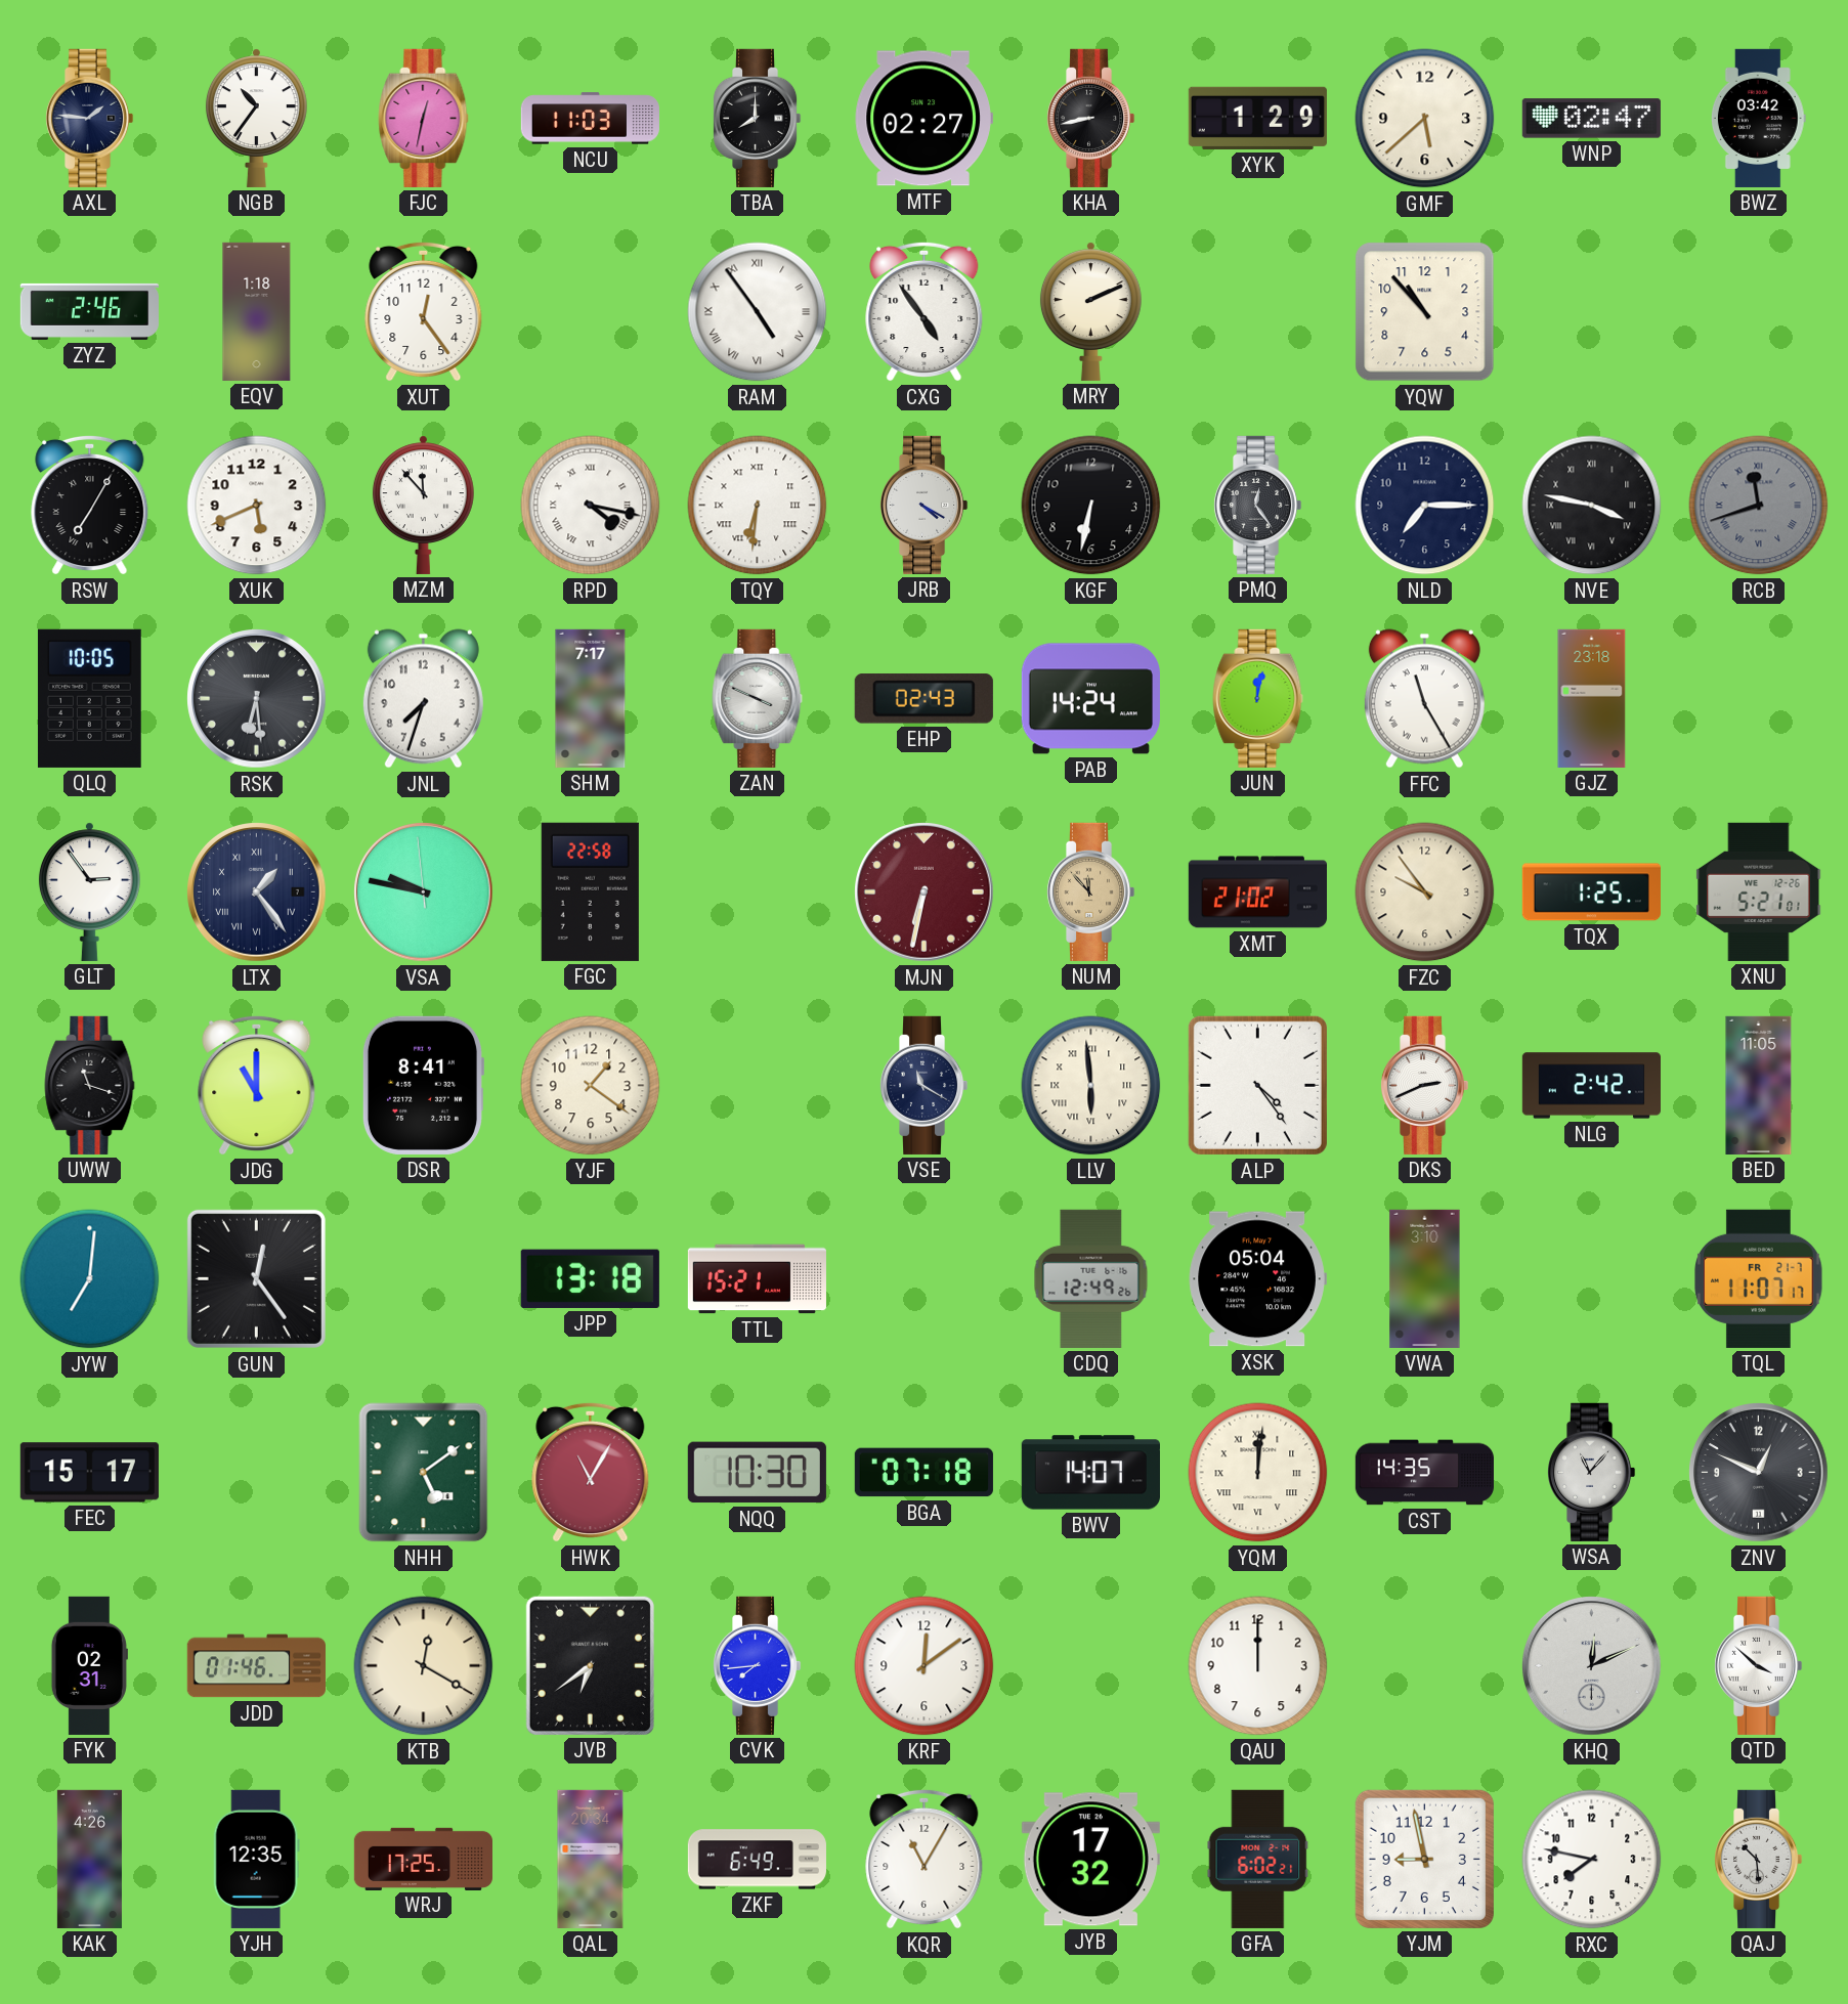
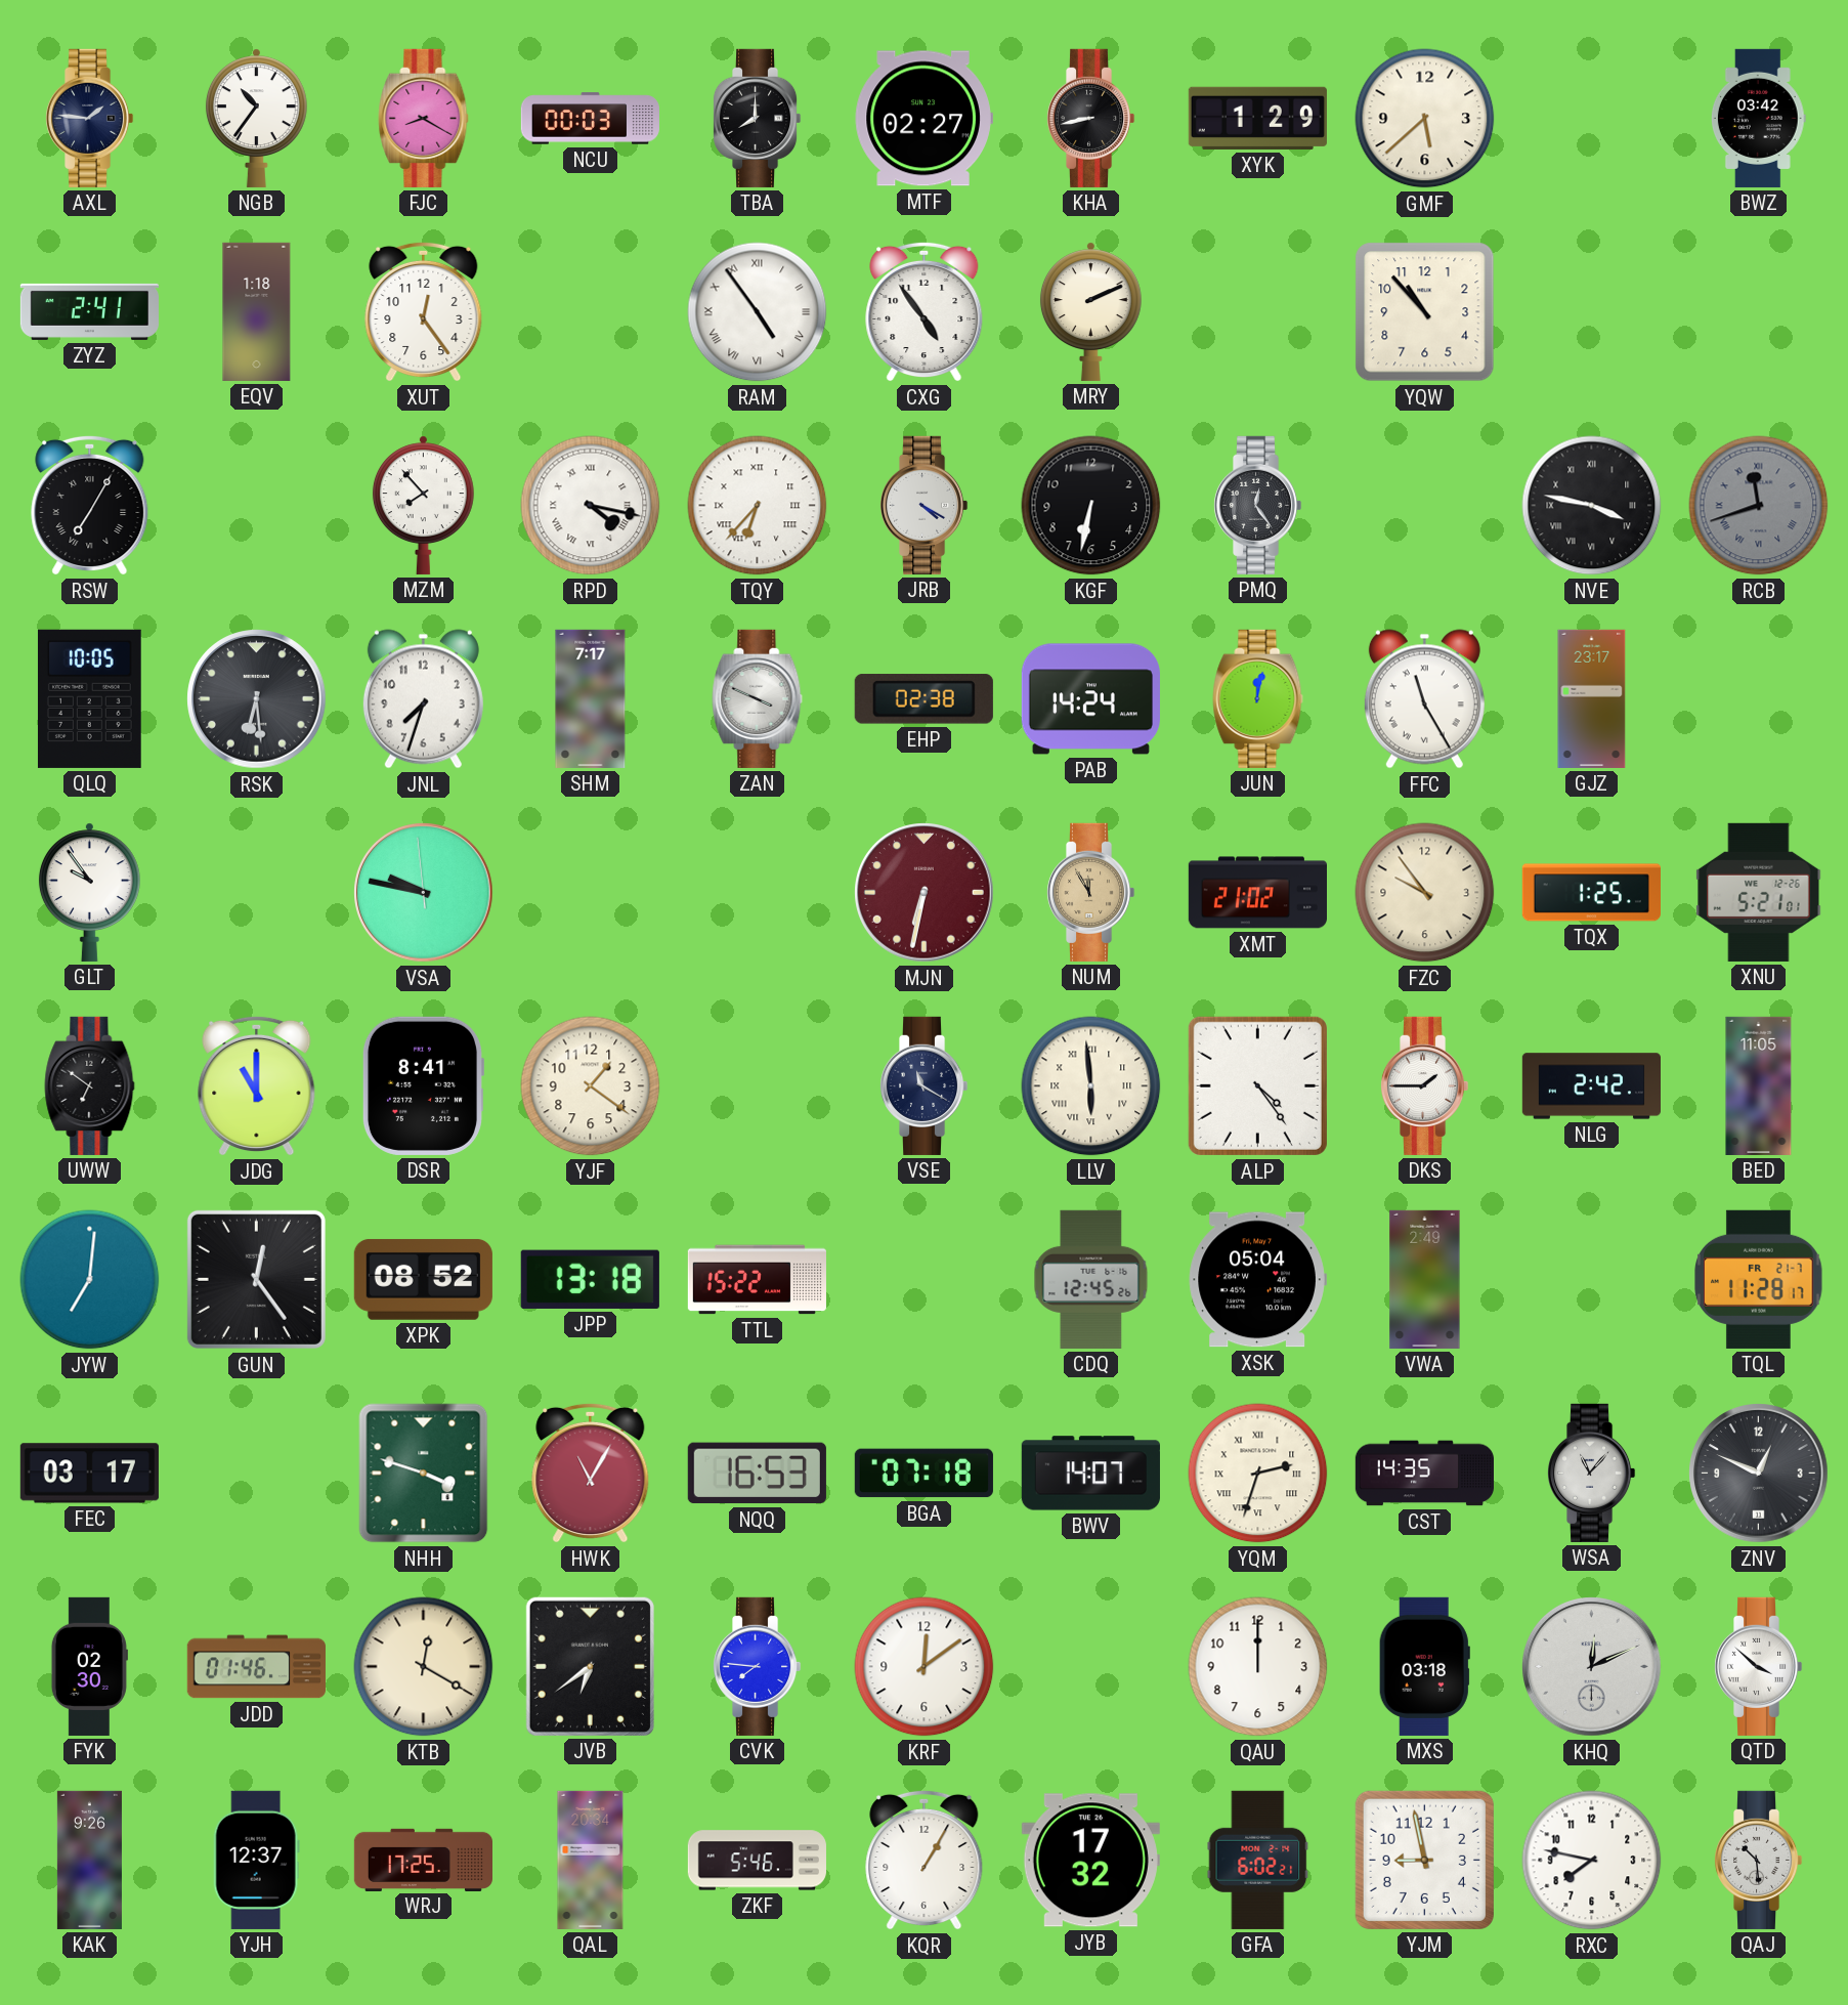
FJC: 12:32 -> 8:20 (424, 118)
NCU: 11:03 -> 00:03 (590, 119)
WNP: 02:47 -> none (1591, 119)
ZYZ: 2:46 -> 2:41 (89, 311)
XUK: 5:41 -> none (257, 506)
MZM: 11:53 -> 7:53 (423, 505)
TQY: 6:31 -> 6:37 (758, 506)
NLD: 7:15 -> none (1425, 506)
EHP: 02:43 -> 02:38 (923, 699)
GJZ: 23:18 -> 23:17 (1592, 698)
GLT: 2:54 -> 9:54 (89, 892)
LTX: 1:24 -> none (257, 892)
FGC: 22:58 -> none (590, 891)
NUM: 11:53 -> 11:55 (1090, 892)
UWW: 11:18 -> 6:51 (90, 1085)
DKS: 2:41 -> 1:45 (1424, 1085)
XPK: none -> 08:52 (423, 1279)
TTL: 15:21 -> 15:22 (757, 1280)
CDQ: 12:49 -> 12:45 (1091, 1279)
VWA: 3:10 -> 2:49 (1425, 1279)
TQL: 11:07 -> 11:28 (1759, 1279)
FEC: 15:17 -> 03:17 (89, 1474)
NHH: 5:09 -> 3:48 (424, 1474)
NQQ: 10:30 -> 16:53 (757, 1474)
YQM: 12:01 -> 2:33 (1258, 1474)
FYK: 02:31 -> 02:30 (89, 1666)
CVK: 7:44 -> 7:46 (757, 1666)
MXS: none -> 03:18 (1424, 1666)
KAK: 4:26 -> 9:26 (89, 1860)
YJH: 12:35 -> 12:37 (256, 1860)
ZKF: 6:49 -> 5:46 (757, 1861)
KQR: 11:05 -> 1:05 (925, 1860)
